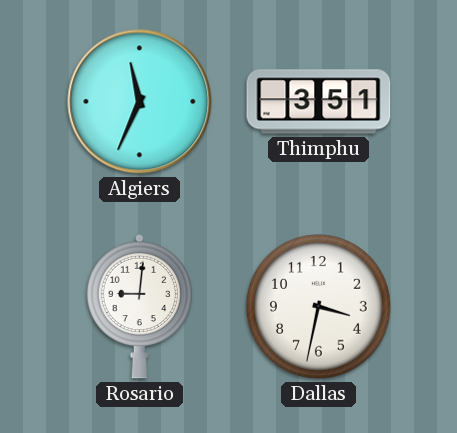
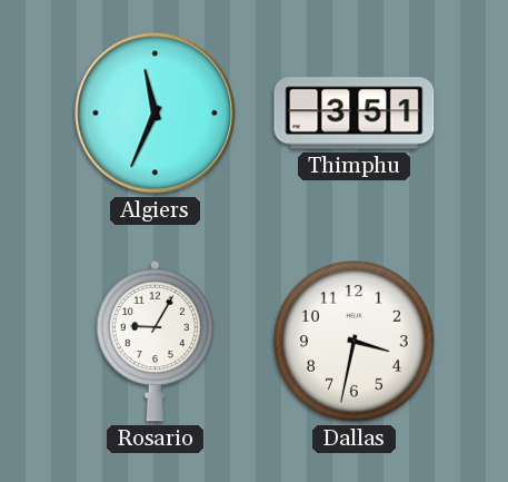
Rosario: 9:01 -> 9:05 (156, 341)
